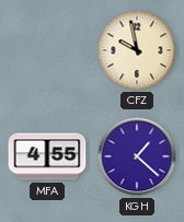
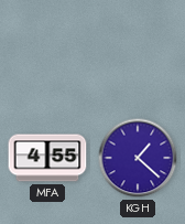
CFZ: 9:58 -> none (137, 50)
